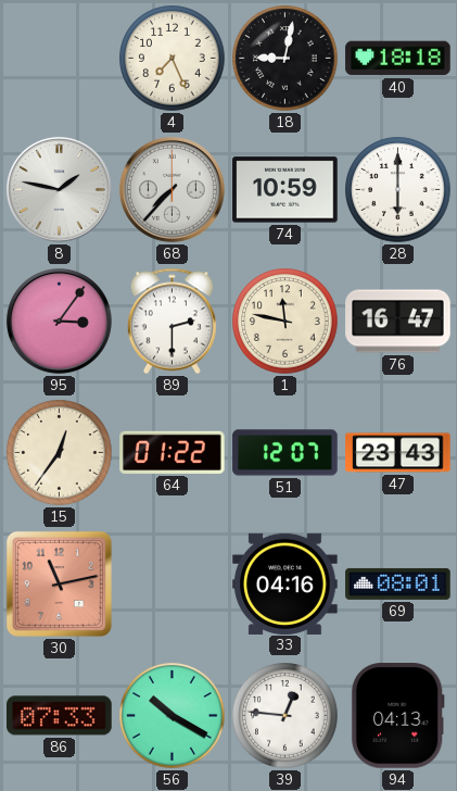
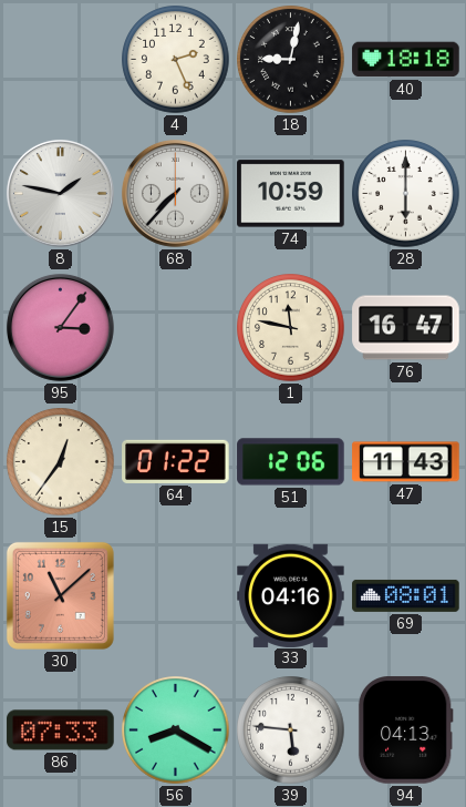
4: 7:26 -> 2:26 (176, 60)
89: 2:30 -> none (172, 322)
51: 12:07 -> 12:06 (291, 462)
47: 23:43 -> 11:43 (406, 462)
30: 11:13 -> 11:08 (60, 595)
56: 10:20 -> 8:20 (176, 731)
39: 12:46 -> 5:46 (291, 731)
